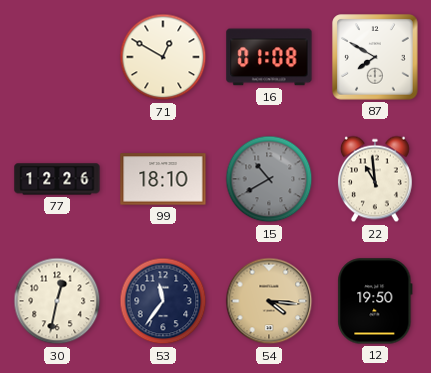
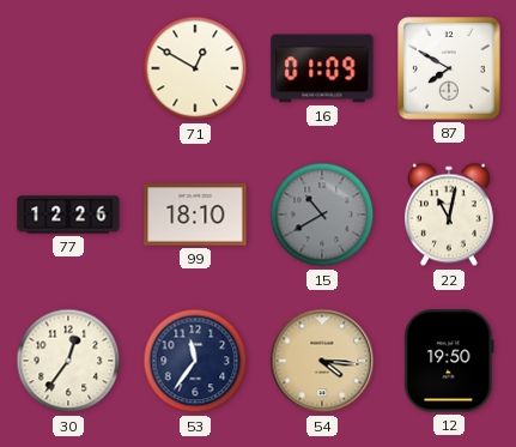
16: 01:08 -> 01:09 (322, 68)
22: 10:59 -> 11:02 (449, 215)
30: 12:32 -> 12:36 (68, 361)
